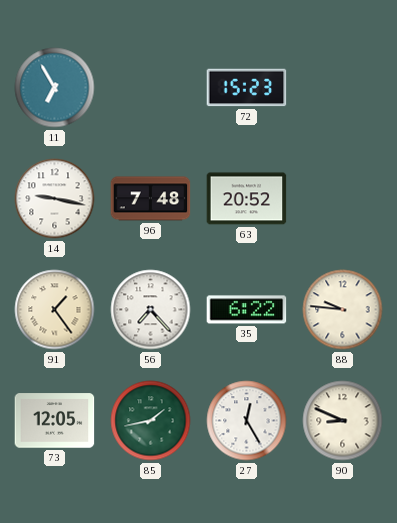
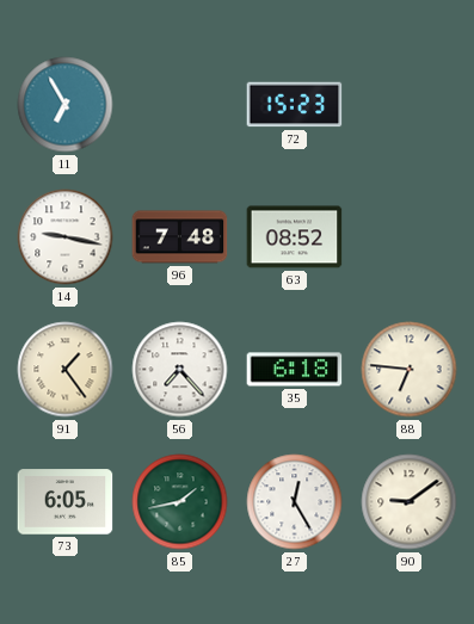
63: 20:52 -> 08:52 (295, 237)
35: 6:22 -> 6:18 (295, 370)
88: 9:46 -> 6:46 (410, 370)
73: 12:05 -> 6:05 (66, 502)
90: 8:49 -> 9:09 (410, 502)
